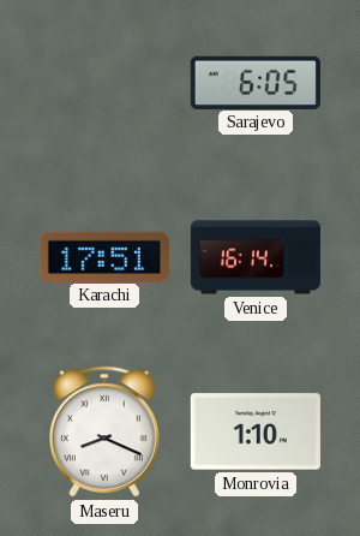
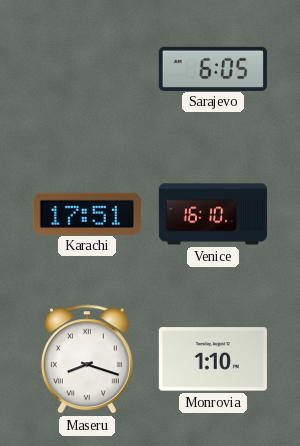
Venice: 16:14 -> 16:10 (213, 214)
Maseru: 8:19 -> 8:18 (87, 359)
